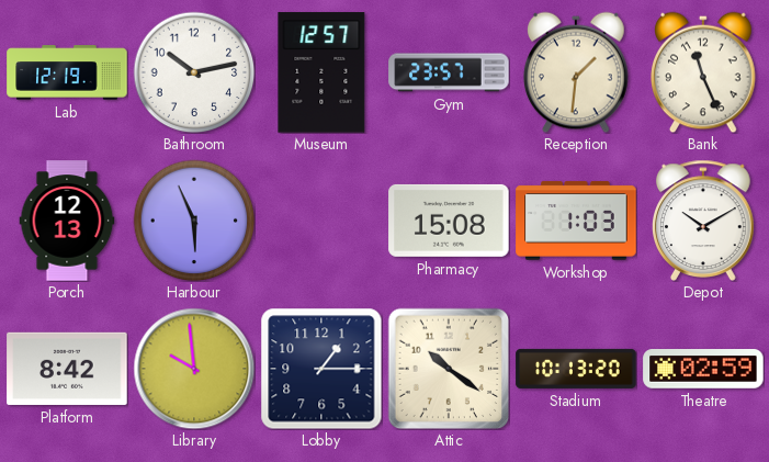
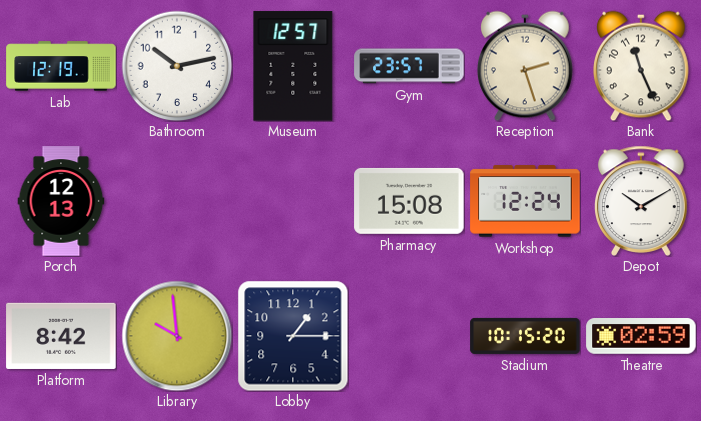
Reception: 1:31 -> 2:27 (525, 66)
Harbour: 5:56 -> none (194, 221)
Workshop: 1:03 -> 12:24 (525, 201)
Attic: 10:21 -> none (449, 369)
Stadium: 10:13 -> 10:15 (525, 336)
